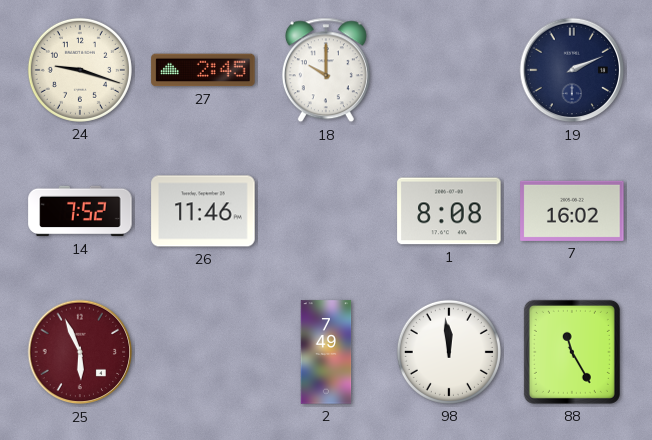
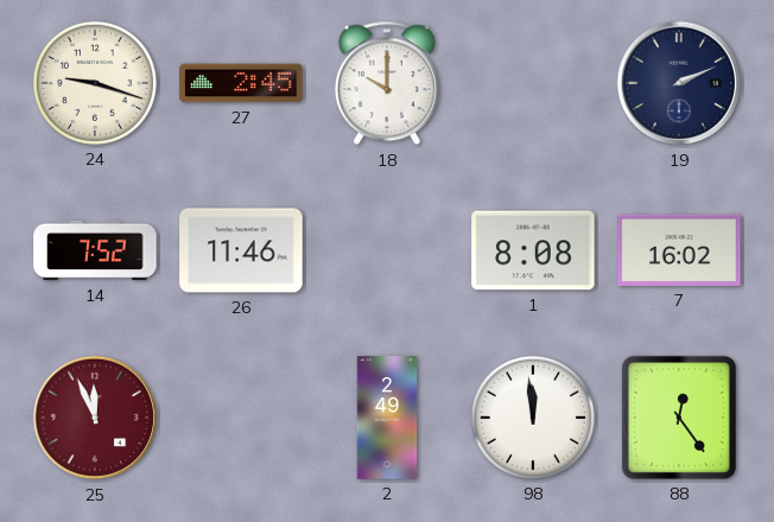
25: 5:56 -> 11:56 (95, 418)
2: 7:49 -> 2:49 (387, 418)
88: 11:25 -> 12:24 (679, 418)
